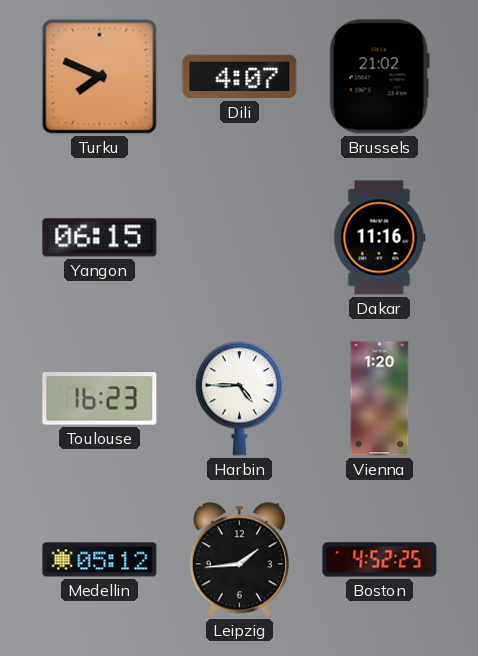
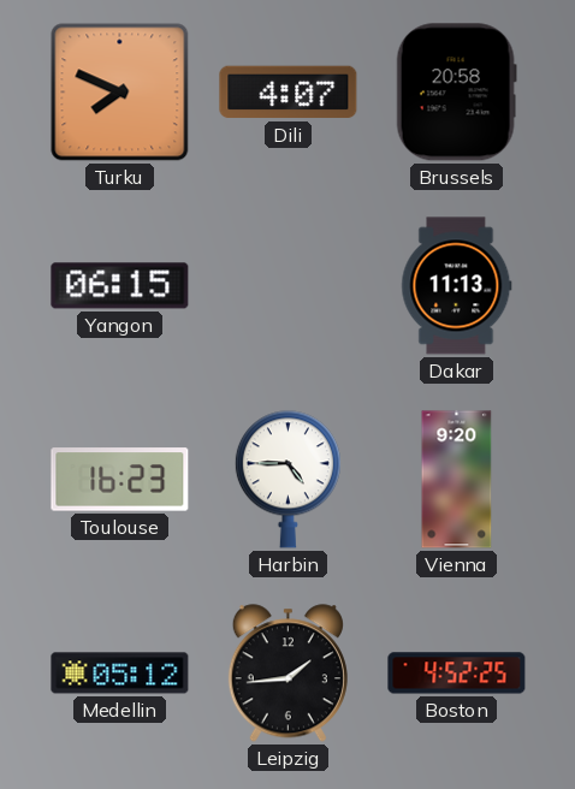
Brussels: 21:02 -> 20:58 (456, 93)
Dakar: 11:16 -> 11:13 (457, 286)
Vienna: 1:20 -> 9:20 (457, 480)
